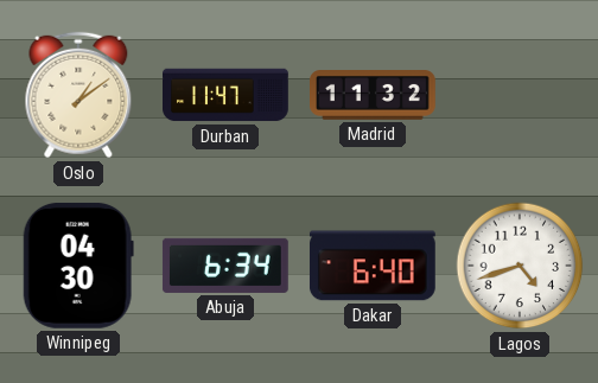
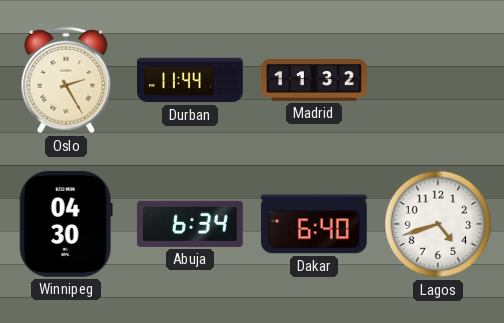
Oslo: 1:09 -> 2:25 (66, 80)
Durban: 11:47 -> 11:44 (191, 80)
